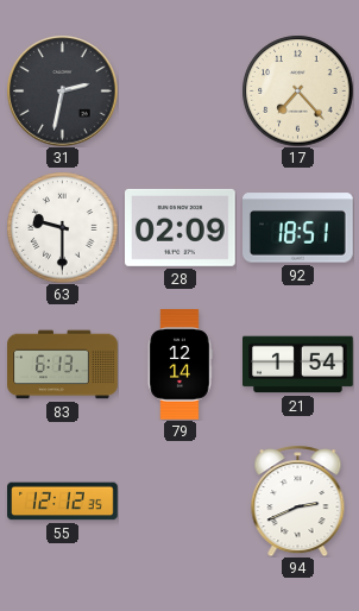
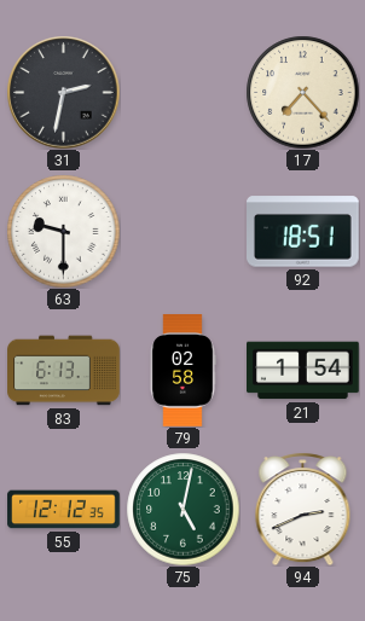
28: 02:09 -> none (181, 227)
79: 12:14 -> 02:58 (182, 371)
75: none -> 5:02 (182, 509)
